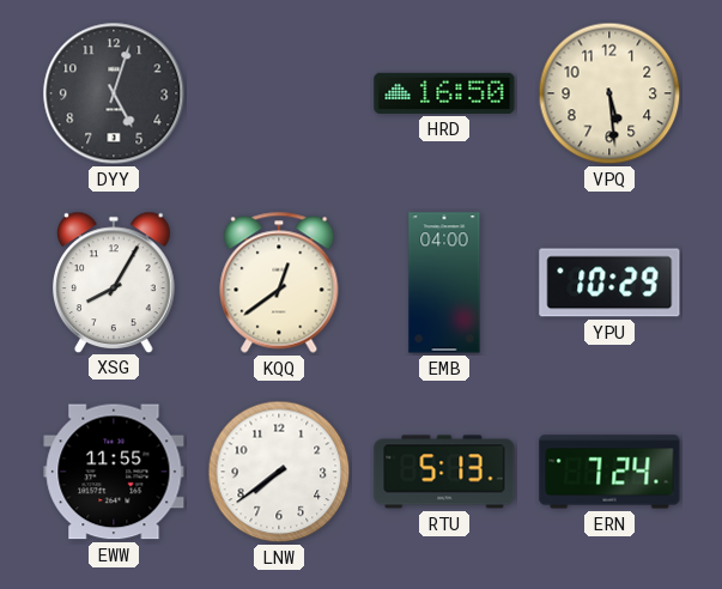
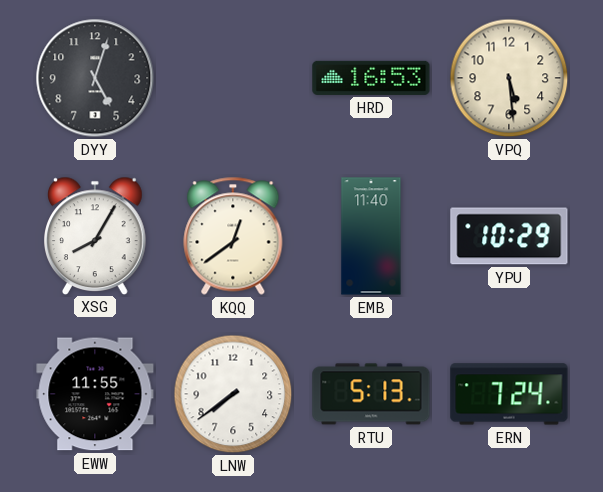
HRD: 16:50 -> 16:53 (371, 78)
EMB: 04:00 -> 11:40 (371, 236)
